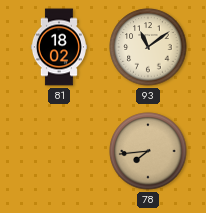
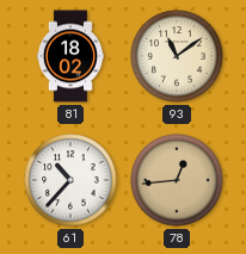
61: none -> 10:37 (70, 180)
78: 7:44 -> 12:44 (177, 180)
